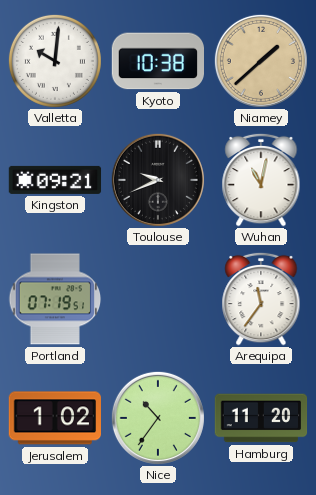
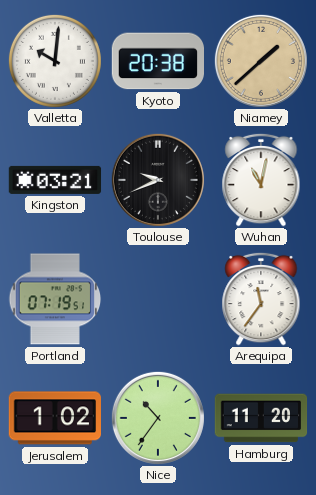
Kyoto: 10:38 -> 20:38 (157, 61)
Kingston: 09:21 -> 03:21 (55, 180)
